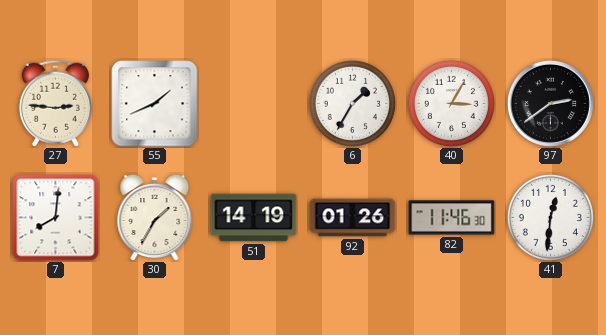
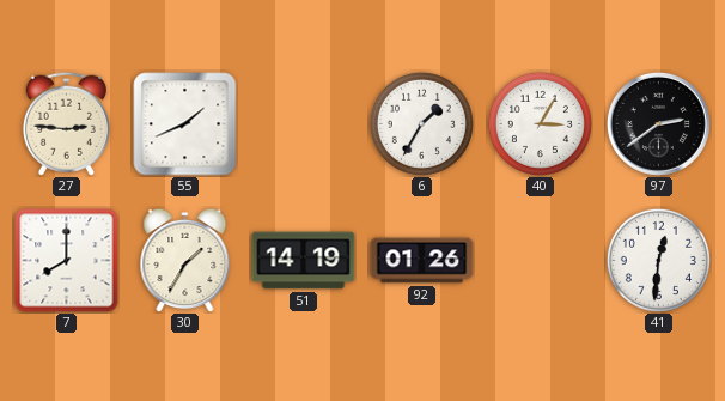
7: 8:01 -> 8:00 (67, 261)
82: 11:46 -> none (452, 218)
